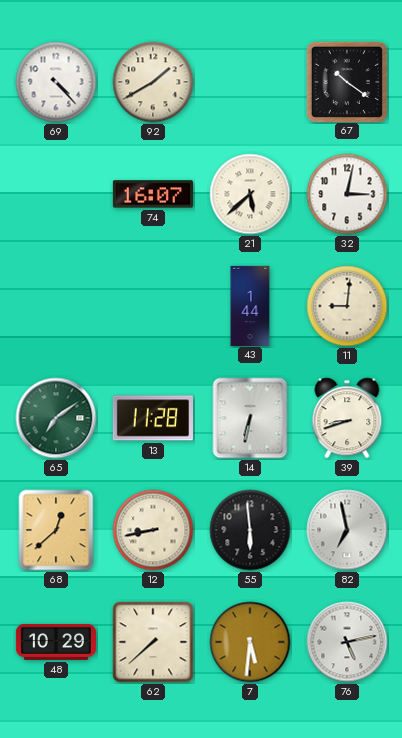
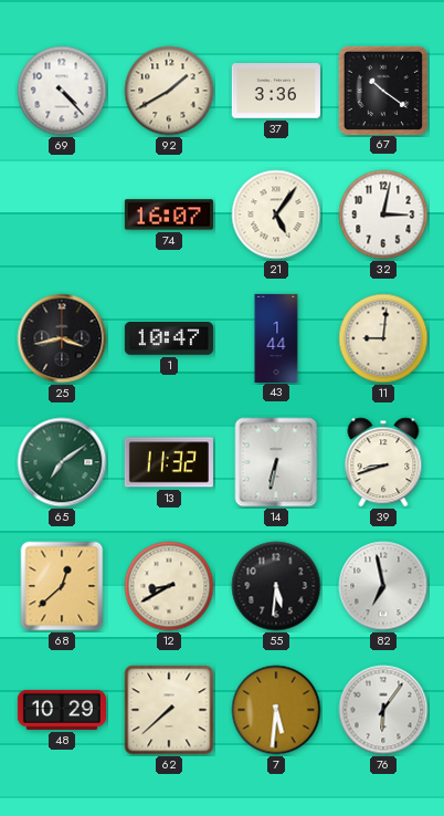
37: none -> 3:36 (276, 91)
21: 5:38 -> 5:06 (276, 215)
25: none -> 3:43 (62, 338)
1: none -> 10:47 (169, 339)
13: 11:28 -> 11:32 (169, 462)
12: 8:43 -> 8:40 (169, 586)
55: 5:59 -> 5:31 (276, 586)
76: 5:13 -> 6:06 (383, 710)
